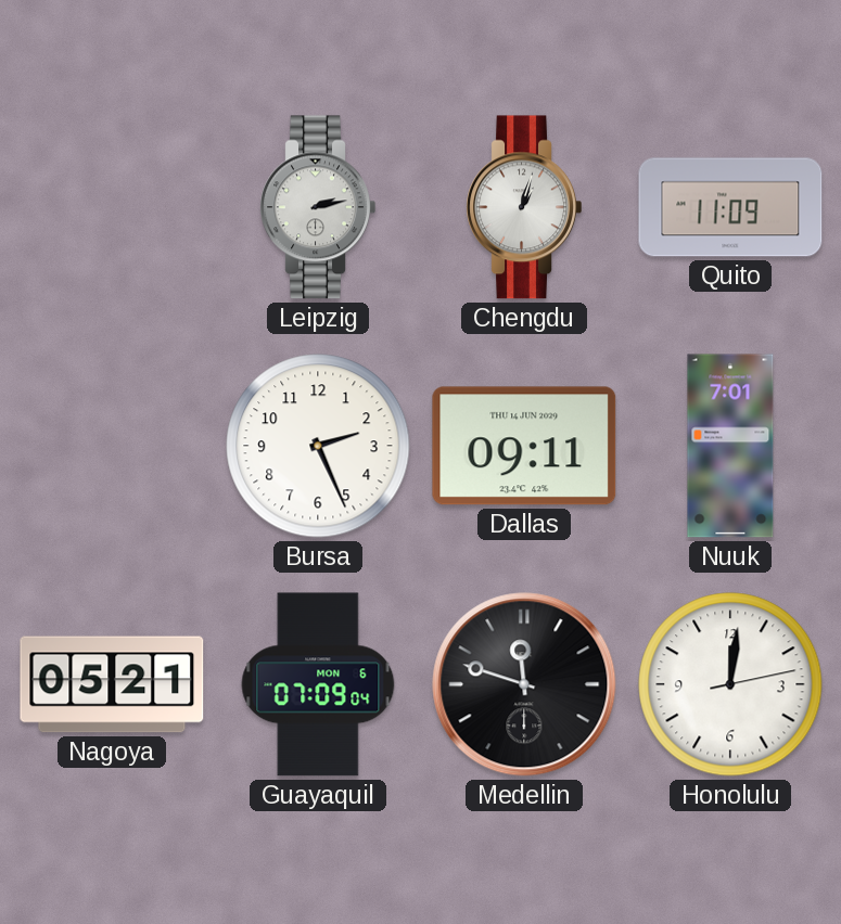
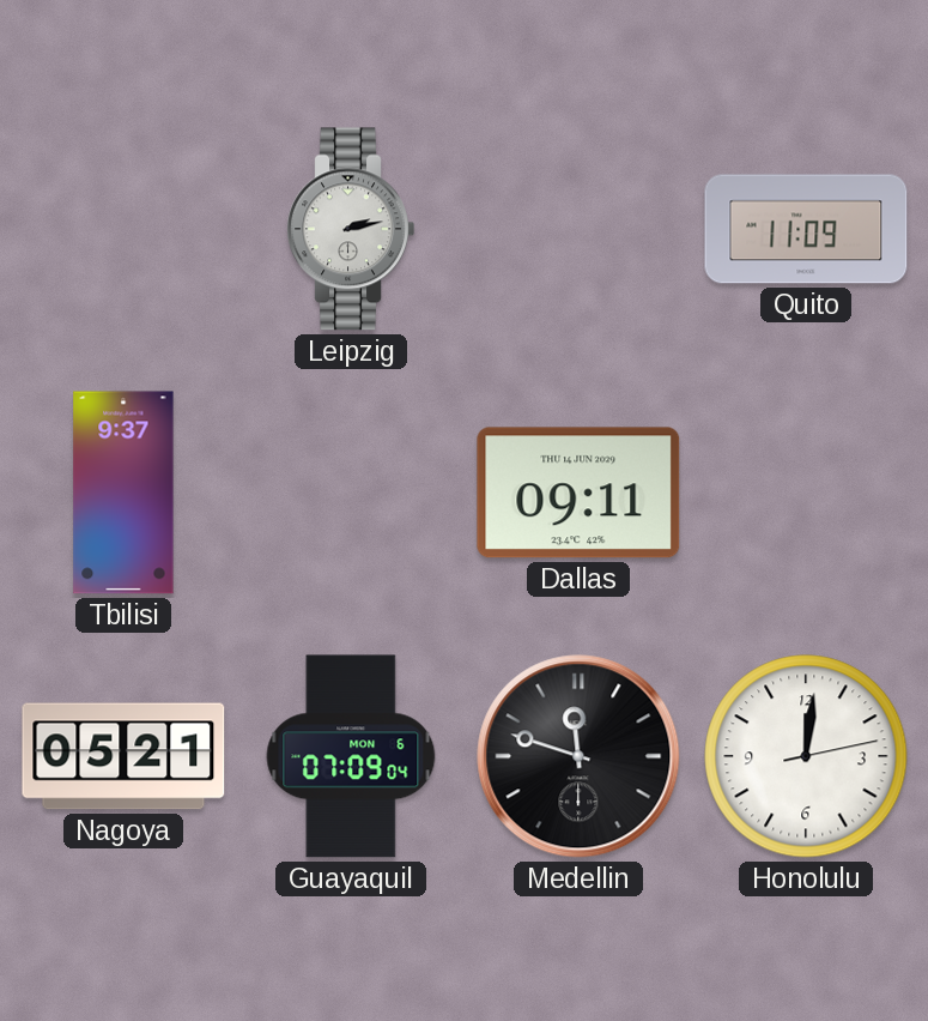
Chengdu: 1:03 -> none (524, 207)
Tbilisi: none -> 9:37 (123, 493)
Bursa: 2:26 -> none (318, 446)
Nuuk: 7:01 -> none (730, 446)
